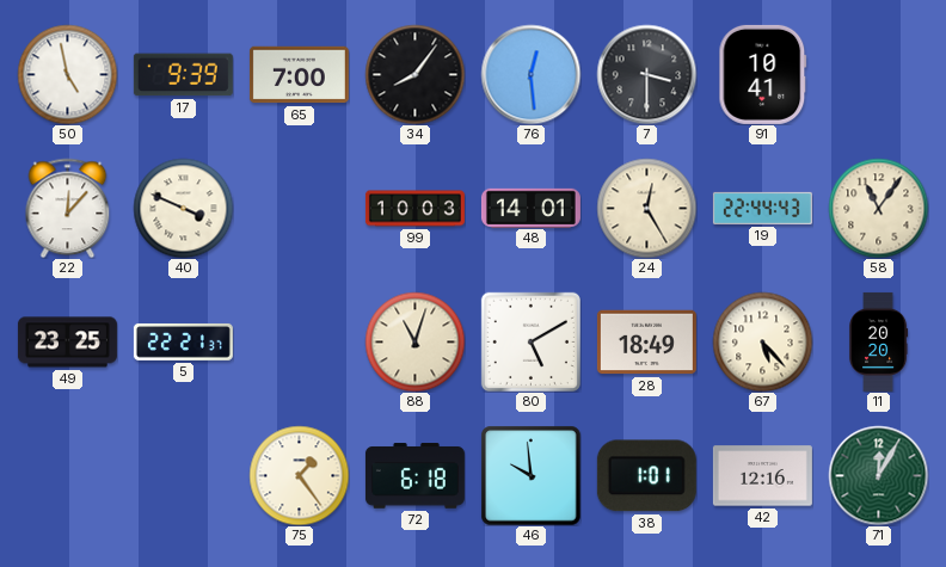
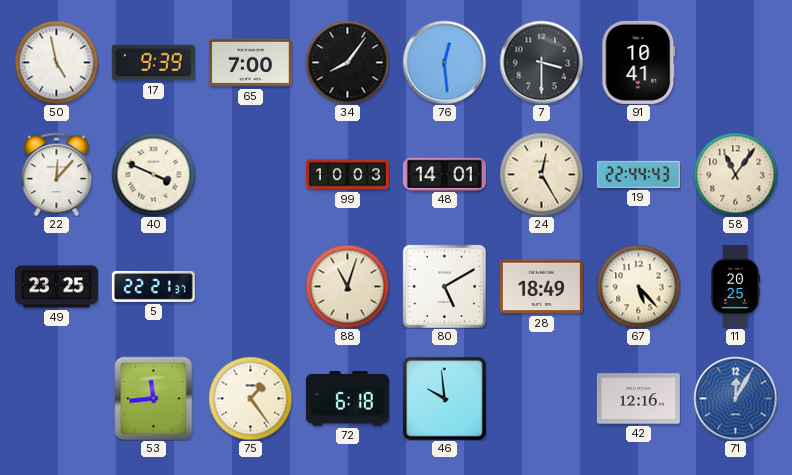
11: 20:20 -> 20:25 (736, 286)
53: none -> 11:44 (154, 398)
38: 1:01 -> none (646, 476)
71 dial: green -> blue (735, 398)
